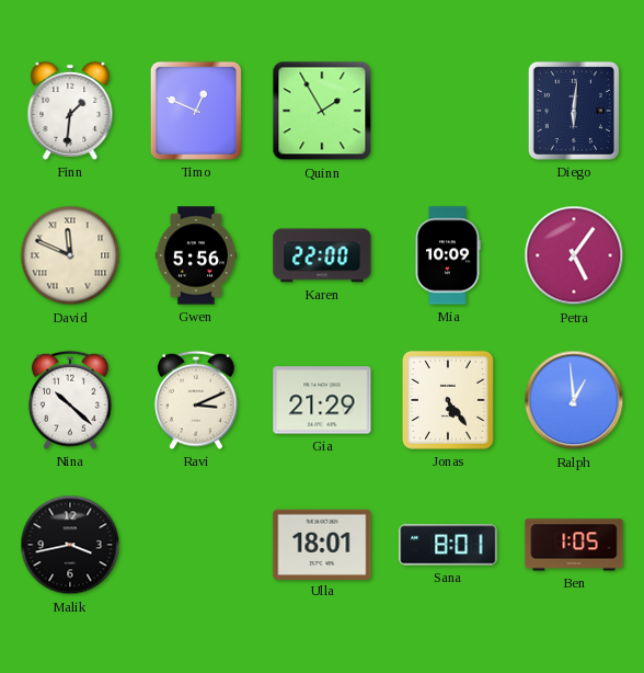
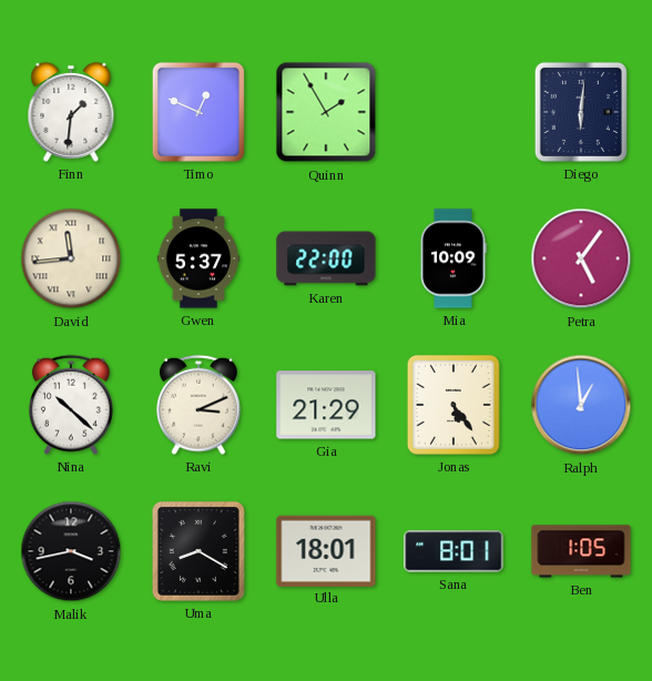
David: 11:49 -> 11:44 (71, 258)
Gwen: 5:56 -> 5:37 (197, 258)
Uma: none -> 8:20 (198, 551)
